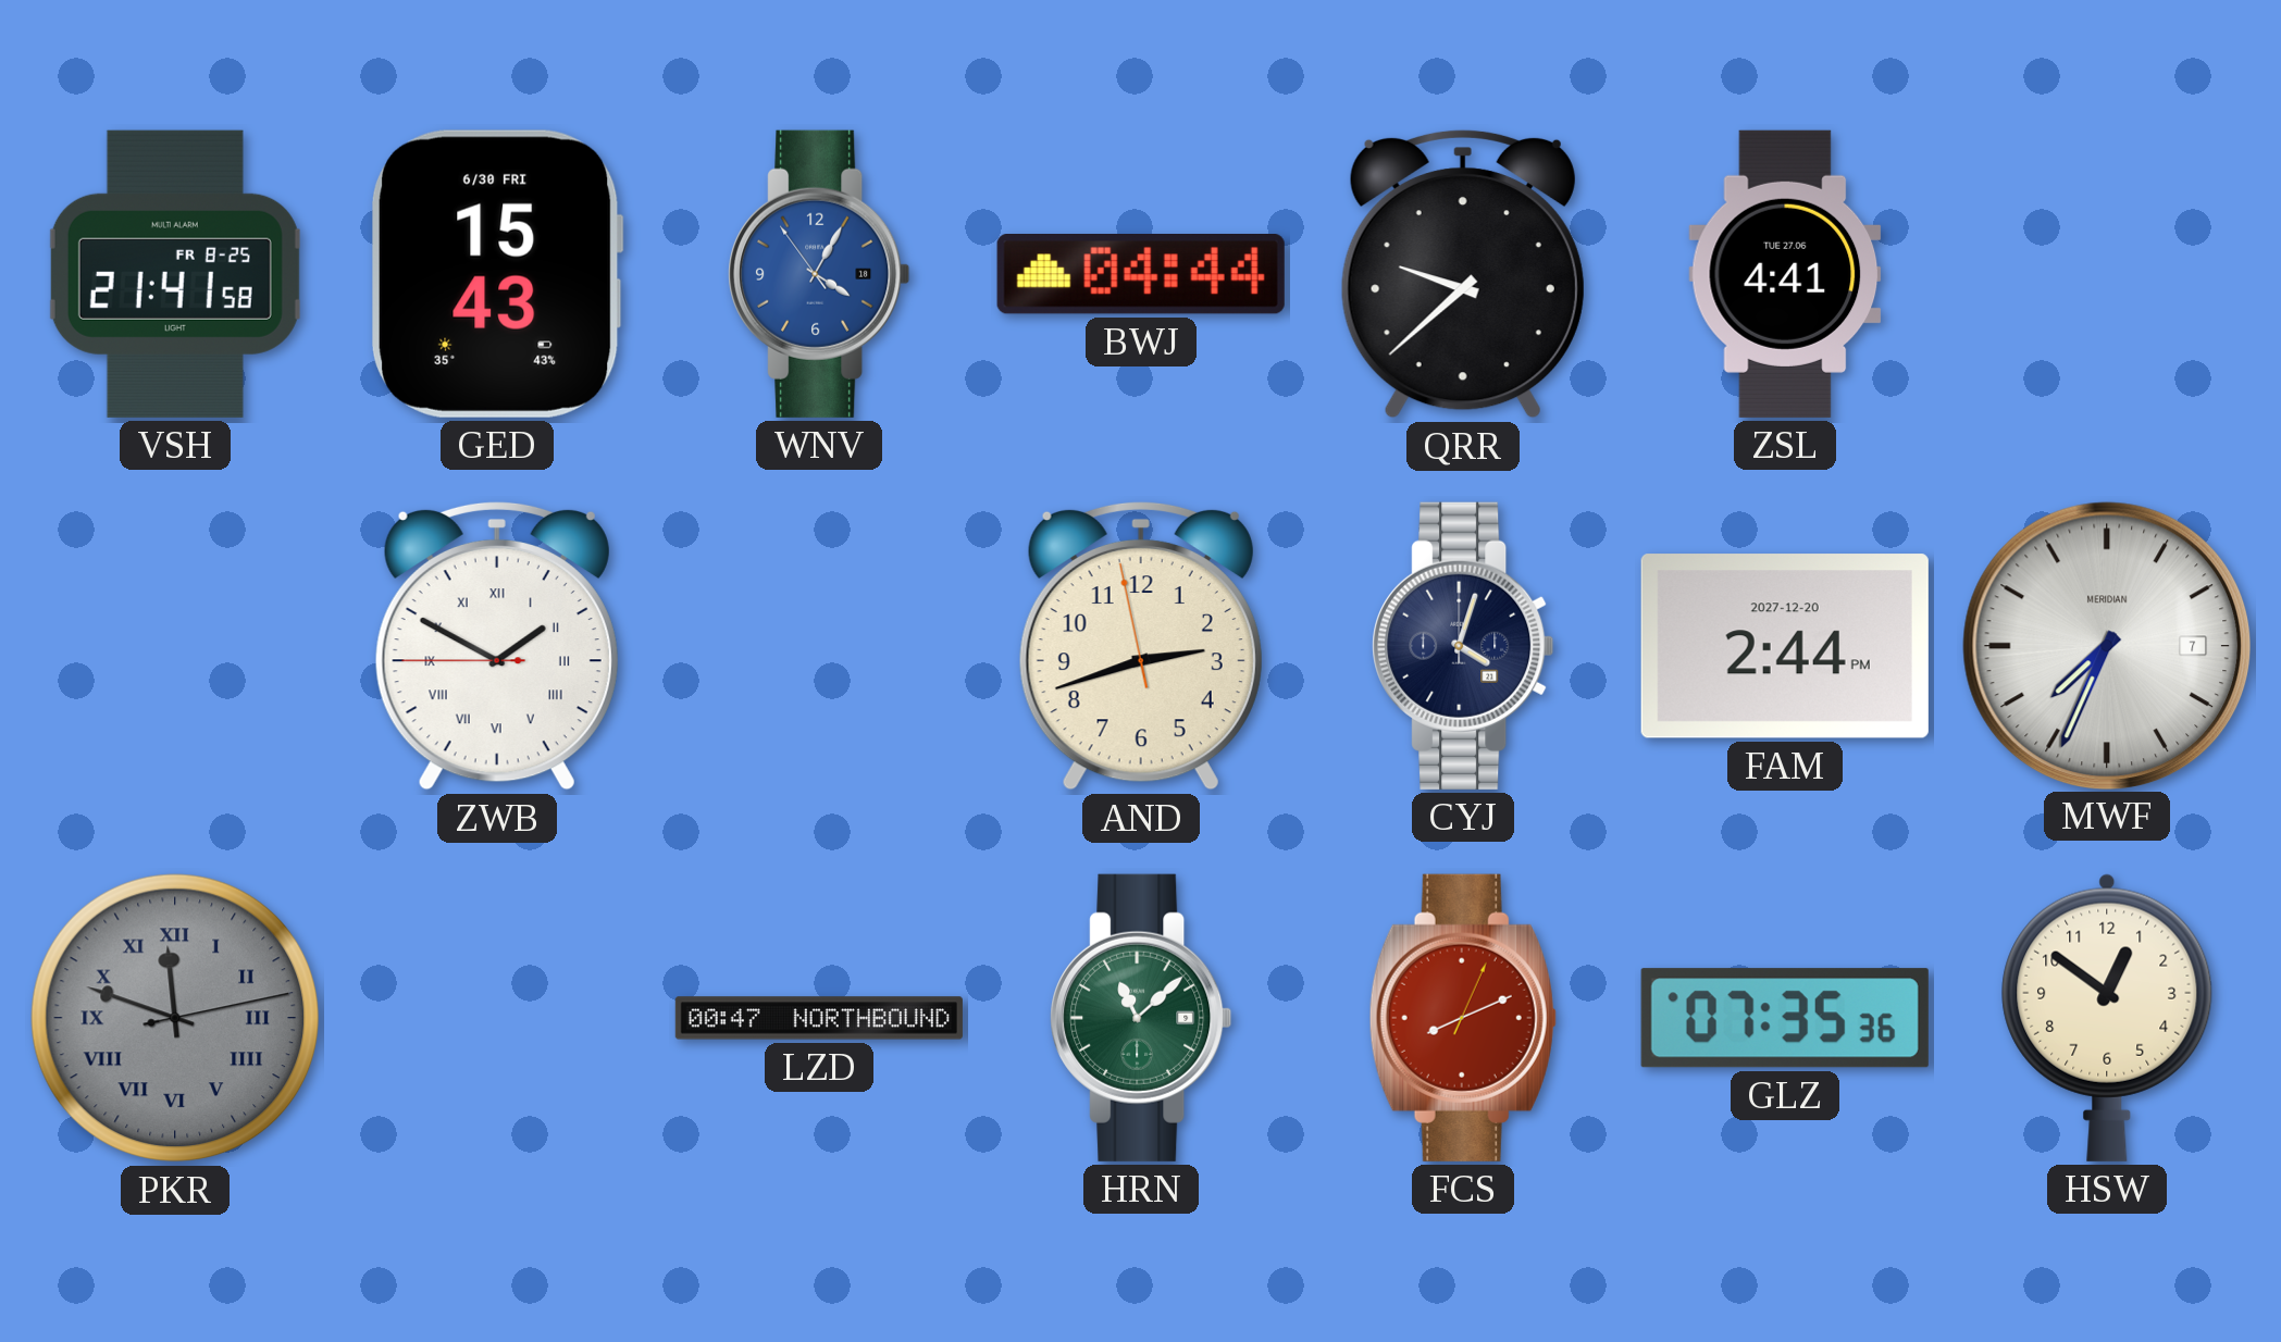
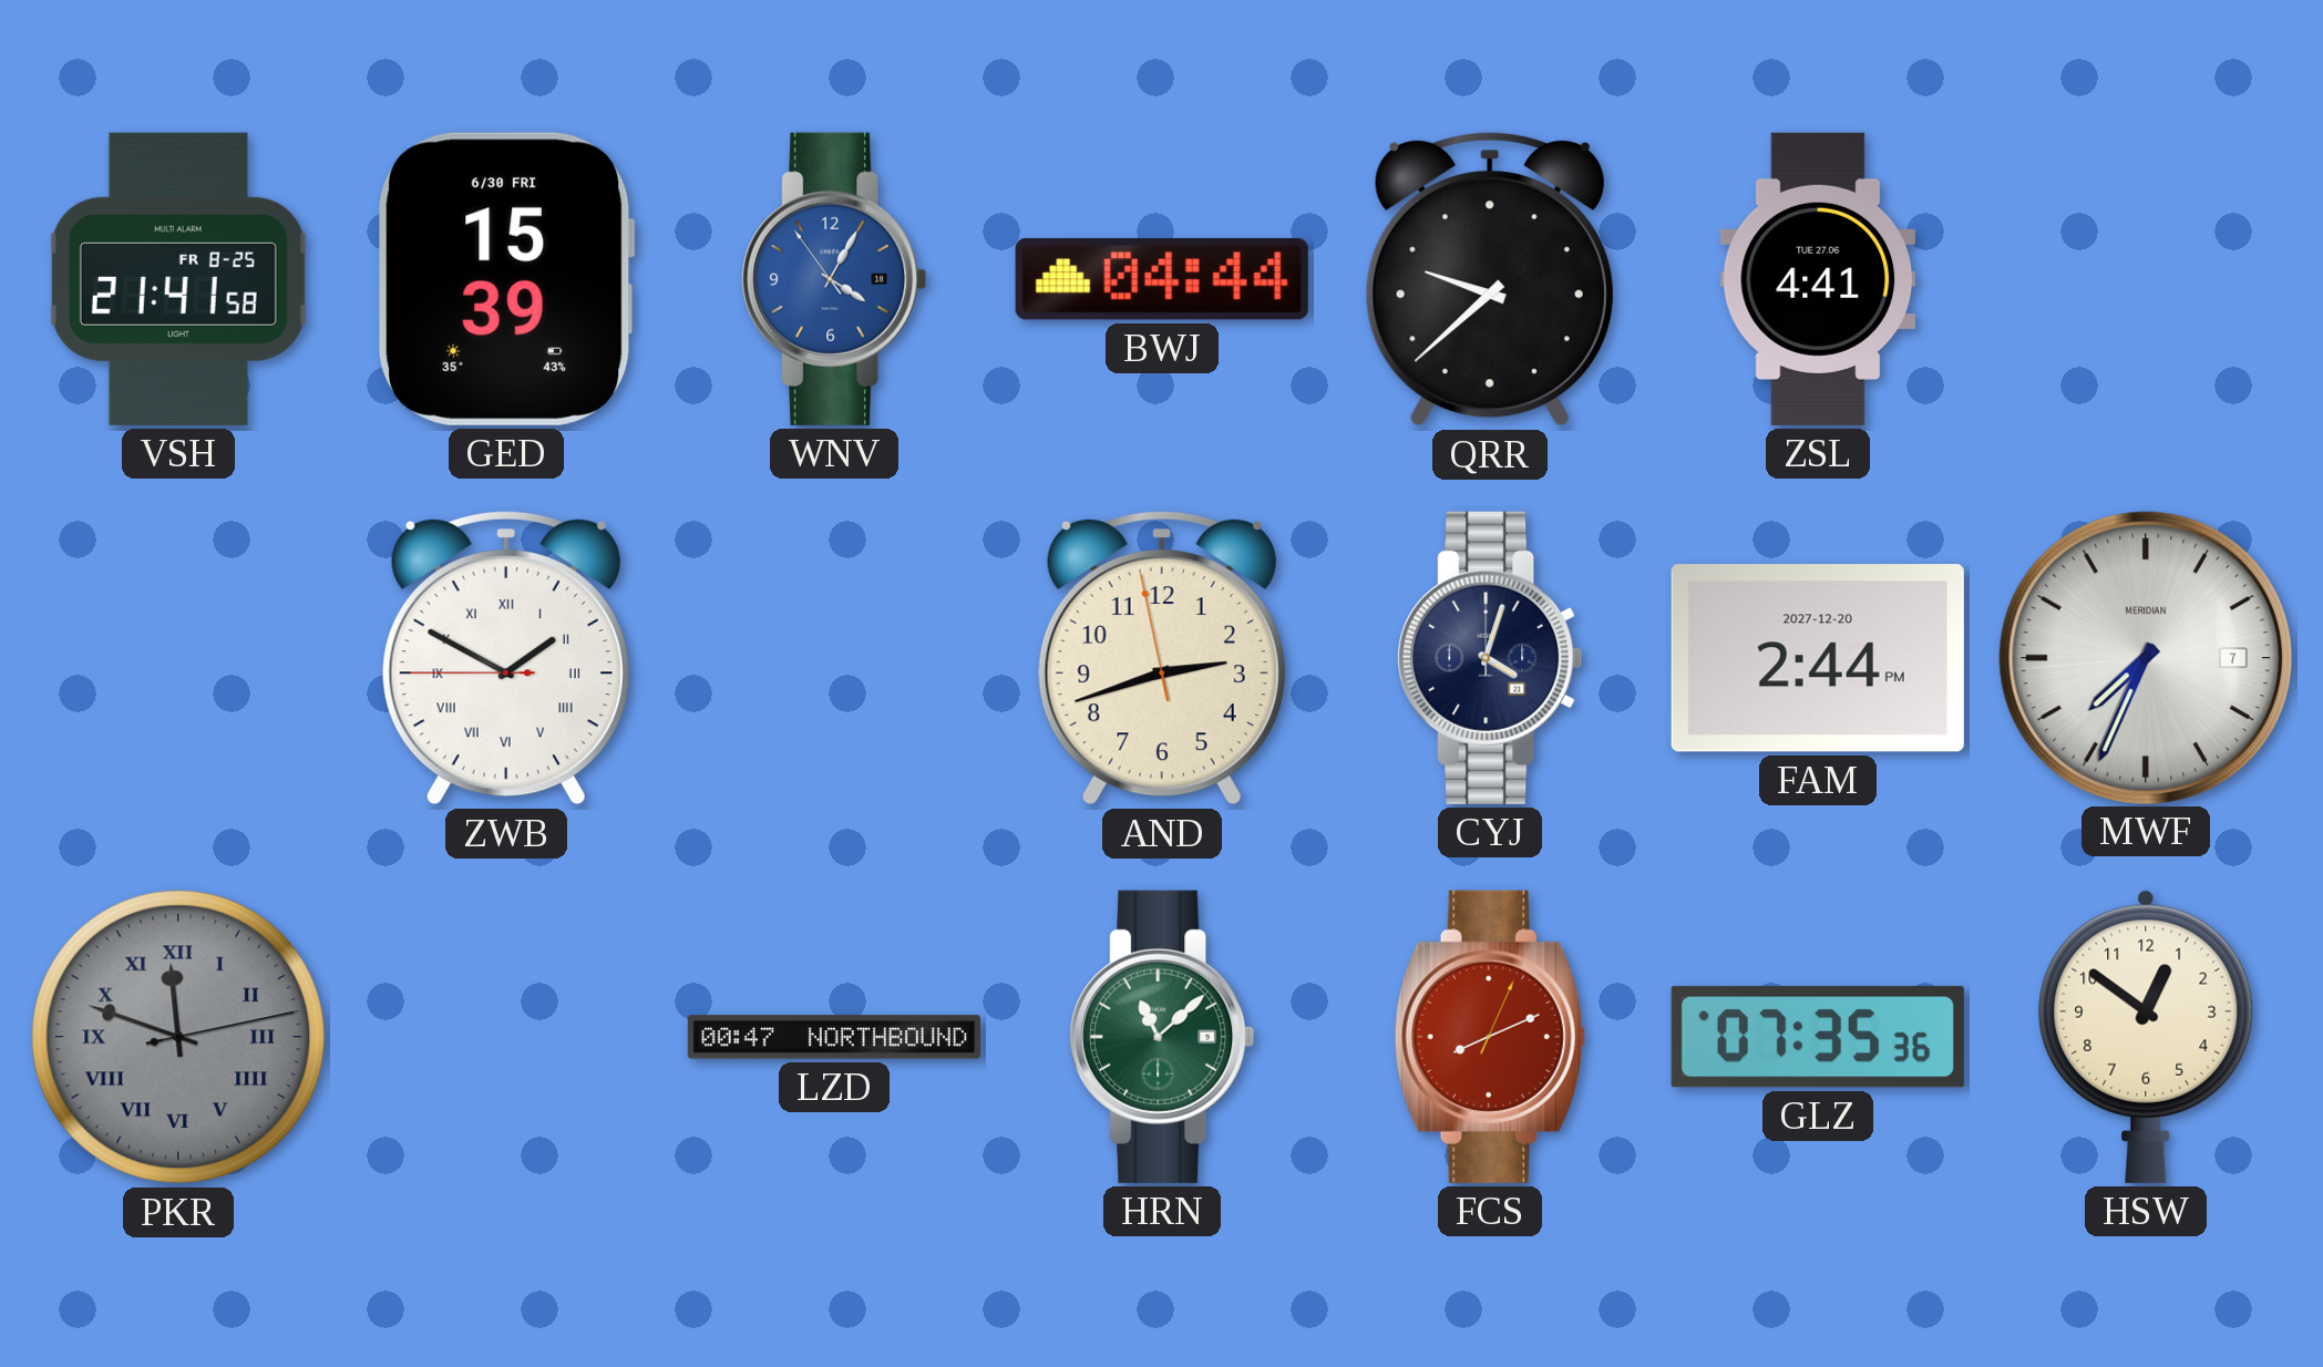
GED: 15:43 -> 15:39 (506, 279)
